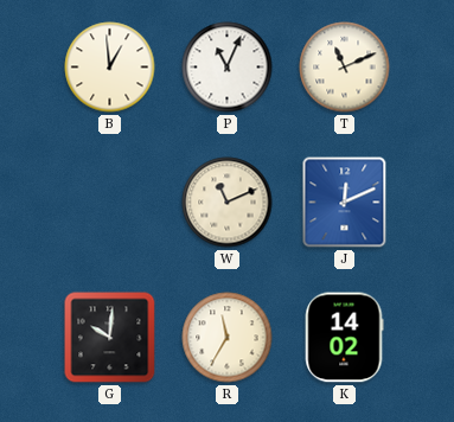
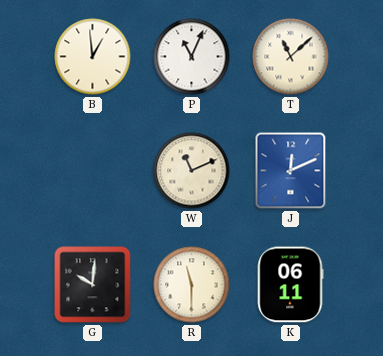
T: 11:11 -> 11:08 (291, 57)
R: 11:35 -> 11:30 (192, 285)
K: 14:02 -> 06:11 (290, 285)
